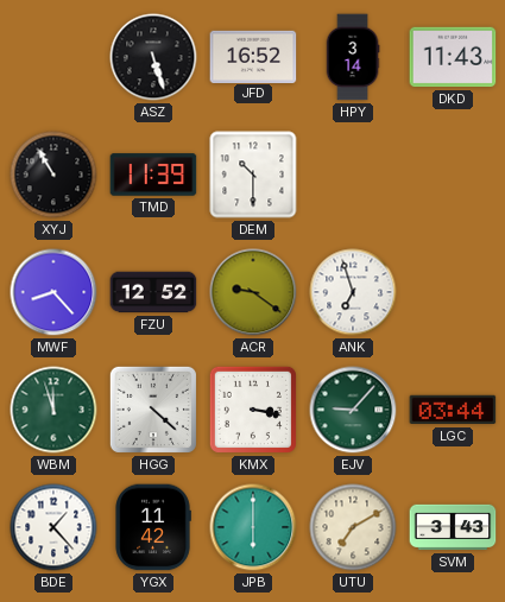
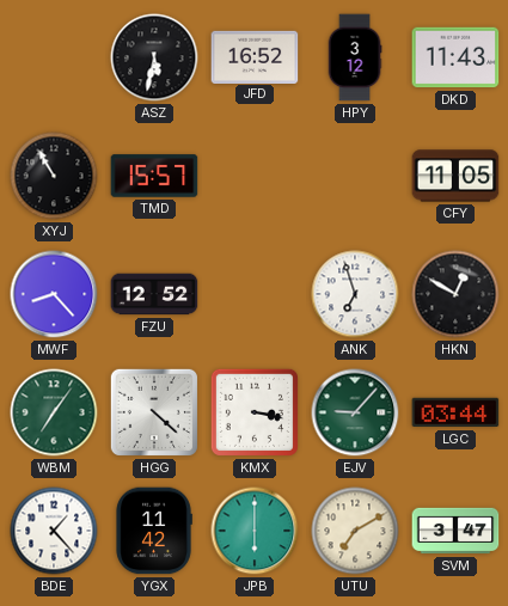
ASZ: 5:27 -> 5:32 (154, 57)
HPY: 3:14 -> 3:12 (355, 57)
TMD: 11:39 -> 15:57 (154, 176)
DEM: 10:30 -> none (253, 175)
CFY: none -> 11:05 (455, 176)
ACR: 9:21 -> none (253, 292)
HKN: none -> 12:50 (455, 294)
WBM: 11:57 -> 7:06 (54, 412)
SVM: 3:43 -> 3:47 (455, 531)
